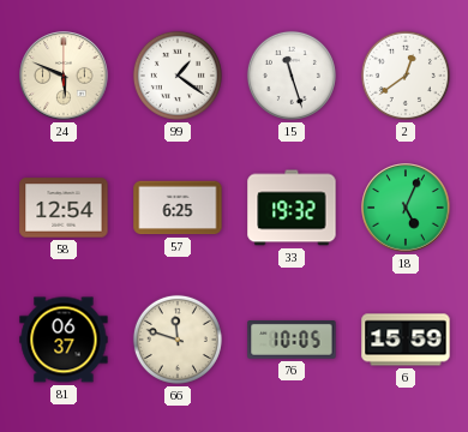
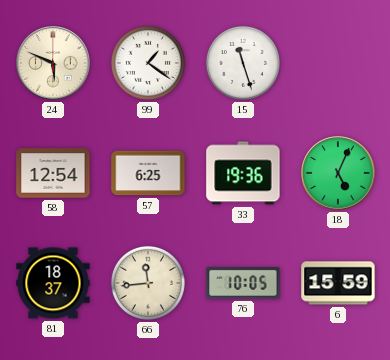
2: 12:39 -> none (406, 76)
33: 19:32 -> 19:36 (243, 173)
81: 06:37 -> 18:37 (53, 283)
66: 11:48 -> 11:44 (148, 283)
